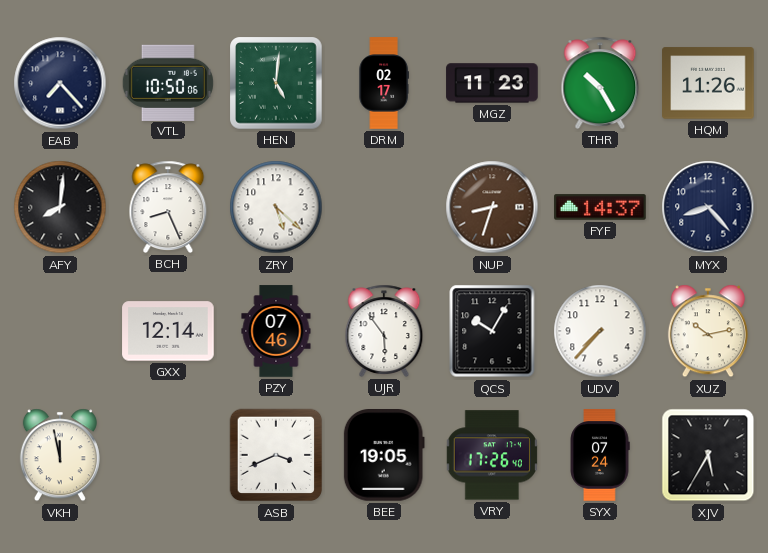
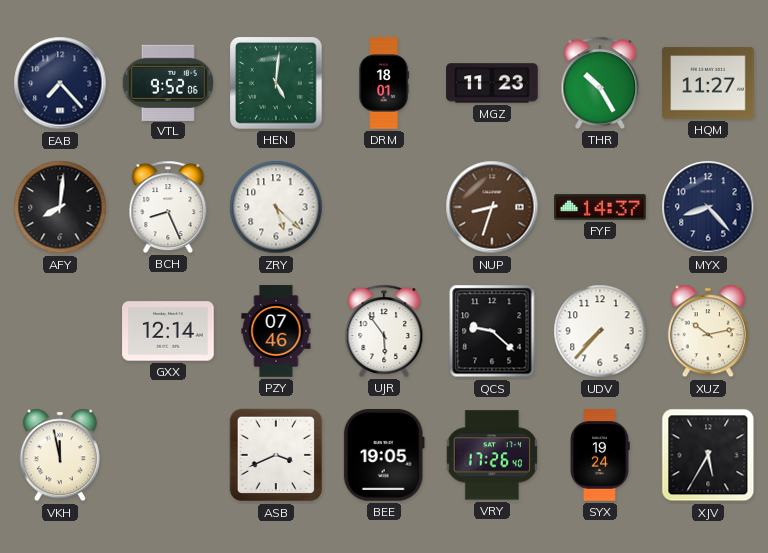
VTL: 10:50 -> 9:52 (168, 82)
DRM: 02:17 -> 18:01 (384, 83)
HQM: 11:26 -> 11:27 (708, 83)
QCS: 10:05 -> 9:22 (492, 331)
SYX: 07:24 -> 19:24 (600, 455)
